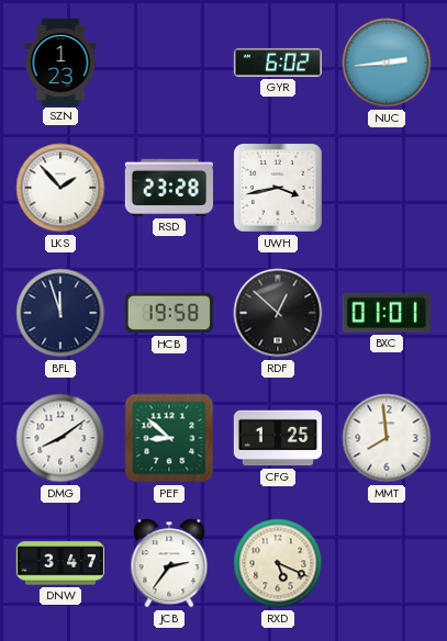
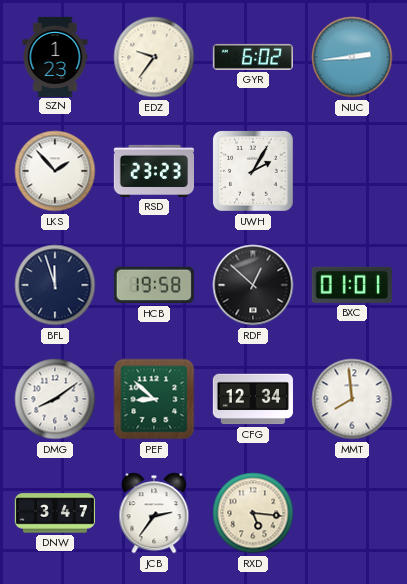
EDZ: none -> 9:36 (154, 57)
RSD: 23:28 -> 23:23 (153, 171)
UWH: 3:43 -> 2:05 (254, 172)
CFG: 1:25 -> 12:34 (253, 399)
RXD: 5:19 -> 5:16 (253, 513)
